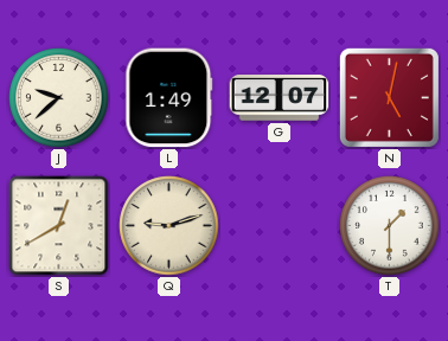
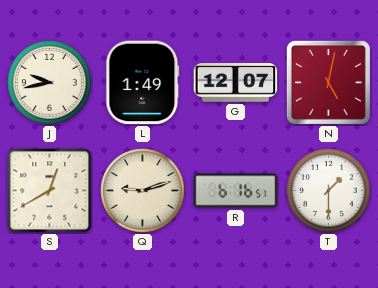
J: 9:38 -> 9:43 (50, 83)
R: none -> 6:16 (236, 191)
